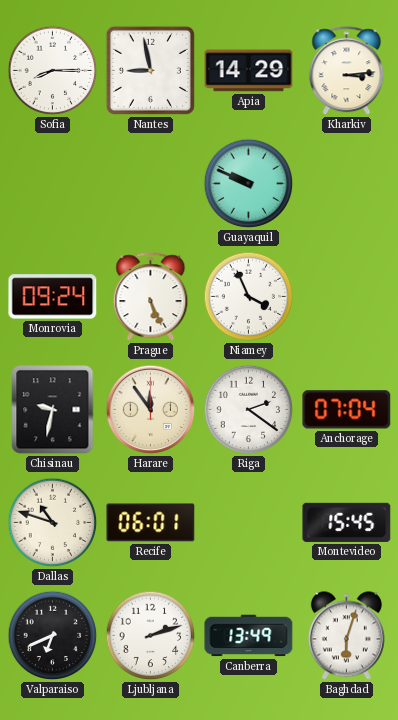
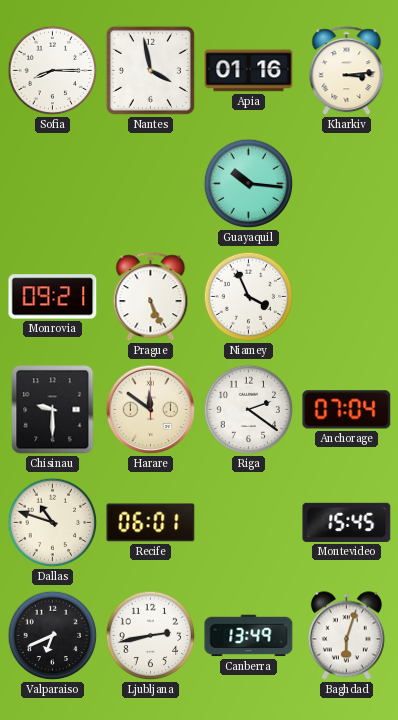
Nantes: 8:58 -> 3:58 (150, 70)
Apia: 14:29 -> 01:16 (249, 71)
Guayaquil: 9:49 -> 10:16 (249, 184)
Monrovia: 09:24 -> 09:21 (53, 297)
Chisinau: 9:32 -> 9:30 (53, 410)
Harare: 11:54 -> 11:51 (151, 410)
Ljubljana: 2:12 -> 2:43 (151, 636)
